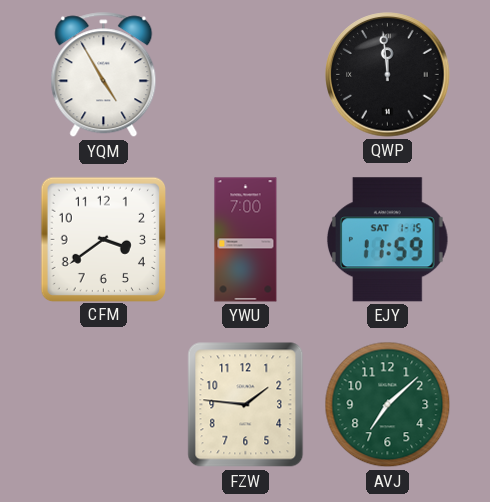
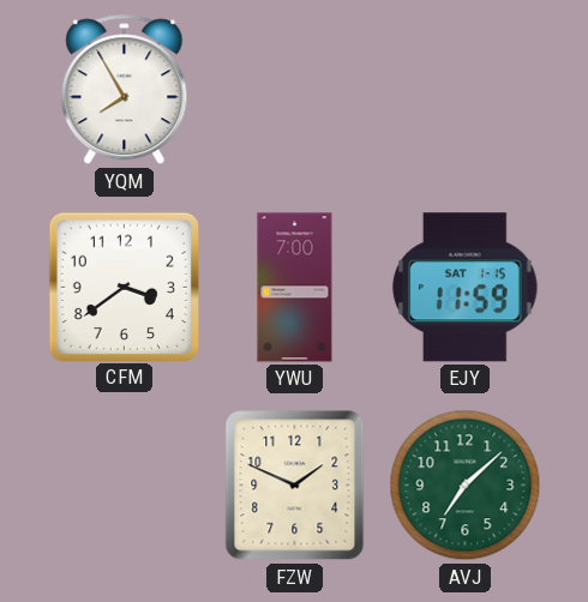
YQM: 4:55 -> 7:55 (125, 90)
QWP: 11:59 -> none (388, 75)
FZW: 1:46 -> 1:49 (295, 486)
